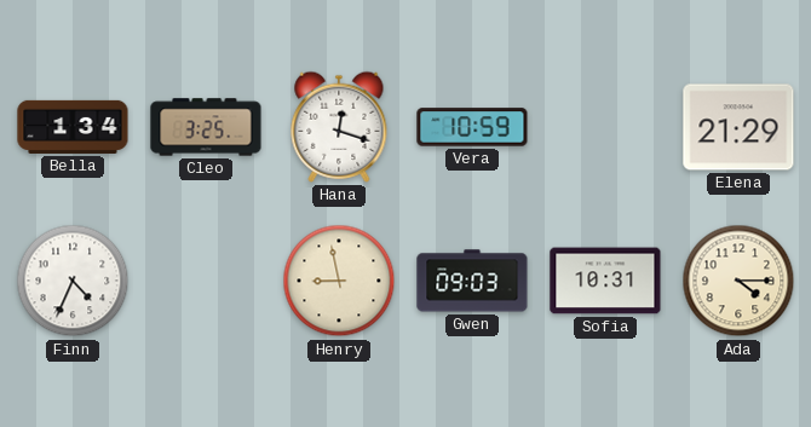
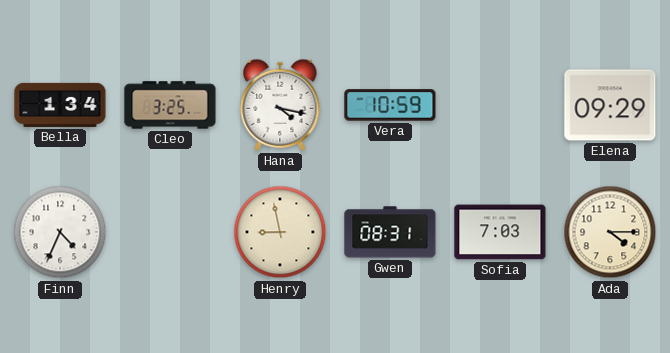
Hana: 12:18 -> 4:17 (280, 105)
Elena: 21:29 -> 09:29 (610, 105)
Gwen: 09:03 -> 08:31 (390, 232)
Sofia: 10:31 -> 7:03 (500, 232)
